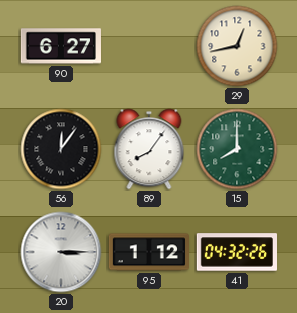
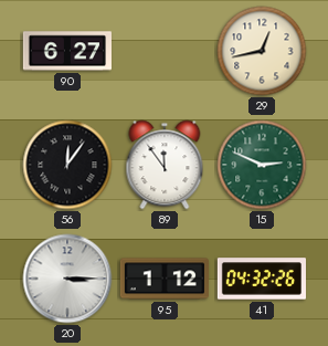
89: 8:06 -> 11:54 (165, 165)
15: 8:00 -> 2:49 (262, 165)
